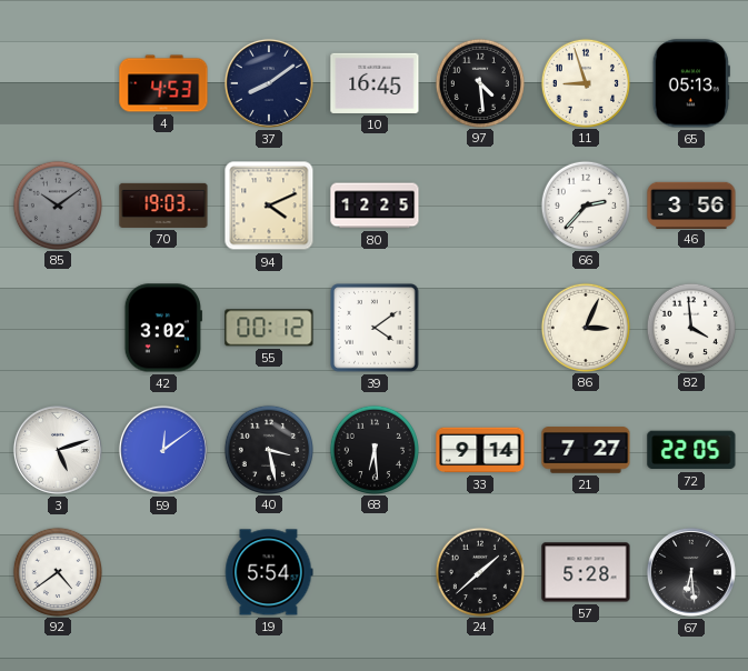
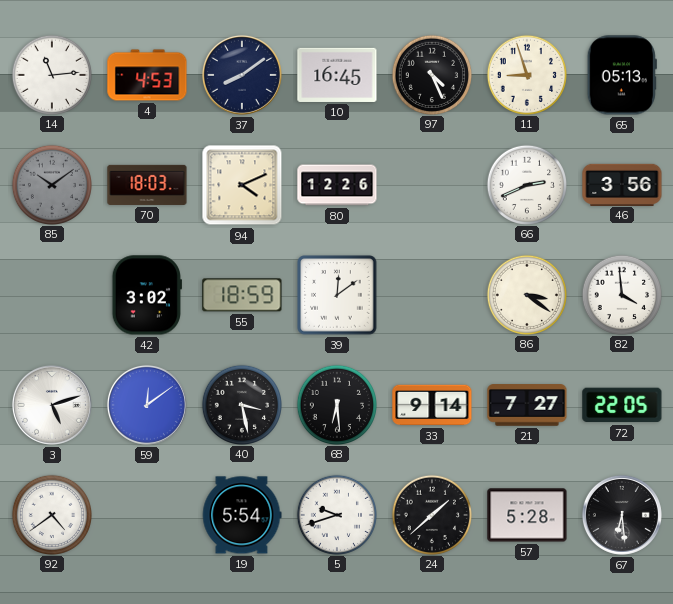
14: none -> 11:14 (51, 74)
97: 4:29 -> 4:26 (431, 74)
70: 19:03 -> 18:03 (147, 185)
80: 12:25 -> 12:26 (337, 185)
66: 2:37 -> 2:41 (526, 184)
55: 00:12 -> 18:59 (242, 295)
39: 4:09 -> 12:09 (337, 295)
86: 3:04 -> 3:21 (526, 294)
5: none -> 9:42 (336, 514)
